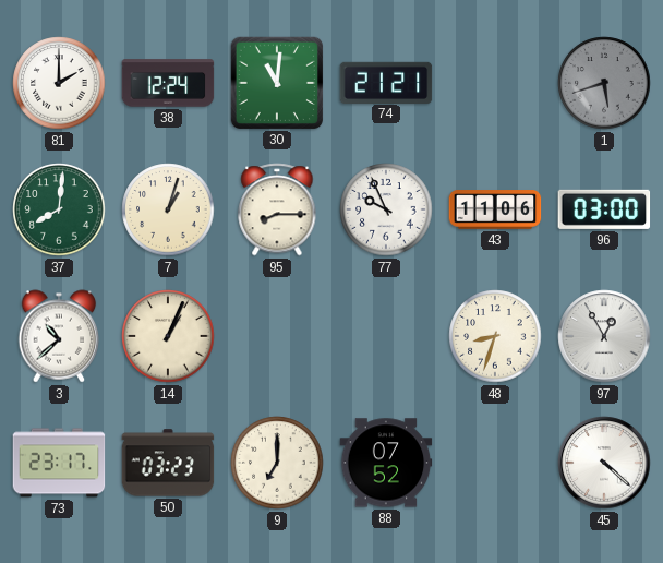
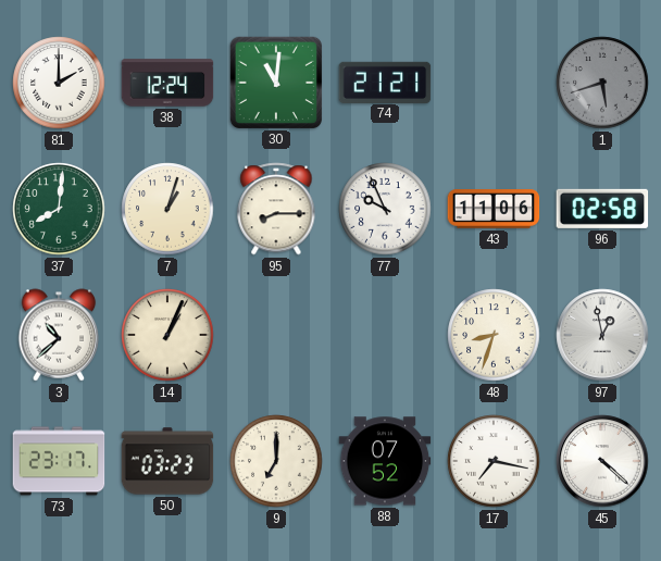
96: 03:00 -> 02:58 (602, 209)
97: 12:55 -> 12:58 (602, 335)
17: none -> 7:17 (494, 461)
